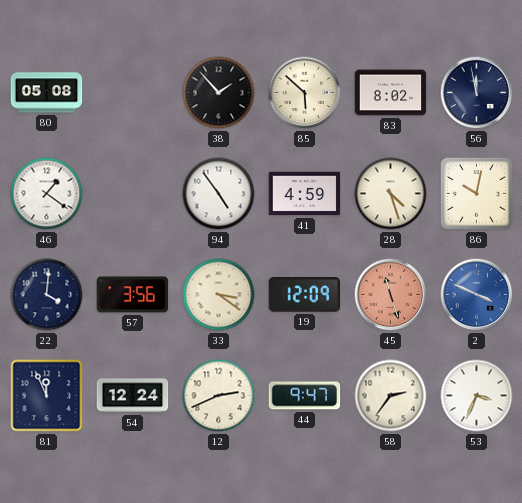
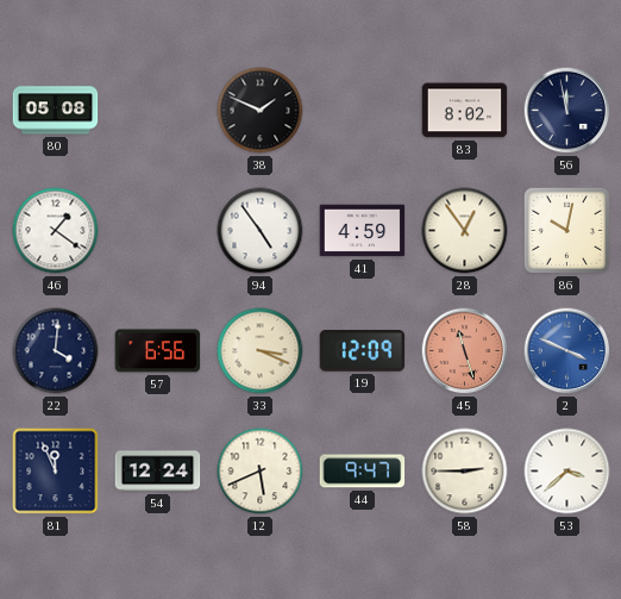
38: 1:53 -> 1:49 (261, 111)
85: 5:52 -> none (305, 93)
28: 4:27 -> 12:54 (465, 231)
57: 3:56 -> 6:56 (158, 351)
33: 3:21 -> 3:19 (261, 351)
12: 2:41 -> 5:41 (261, 472)
58: 2:36 -> 2:45 (465, 472)
53: 3:34 -> 3:38 (567, 472)
